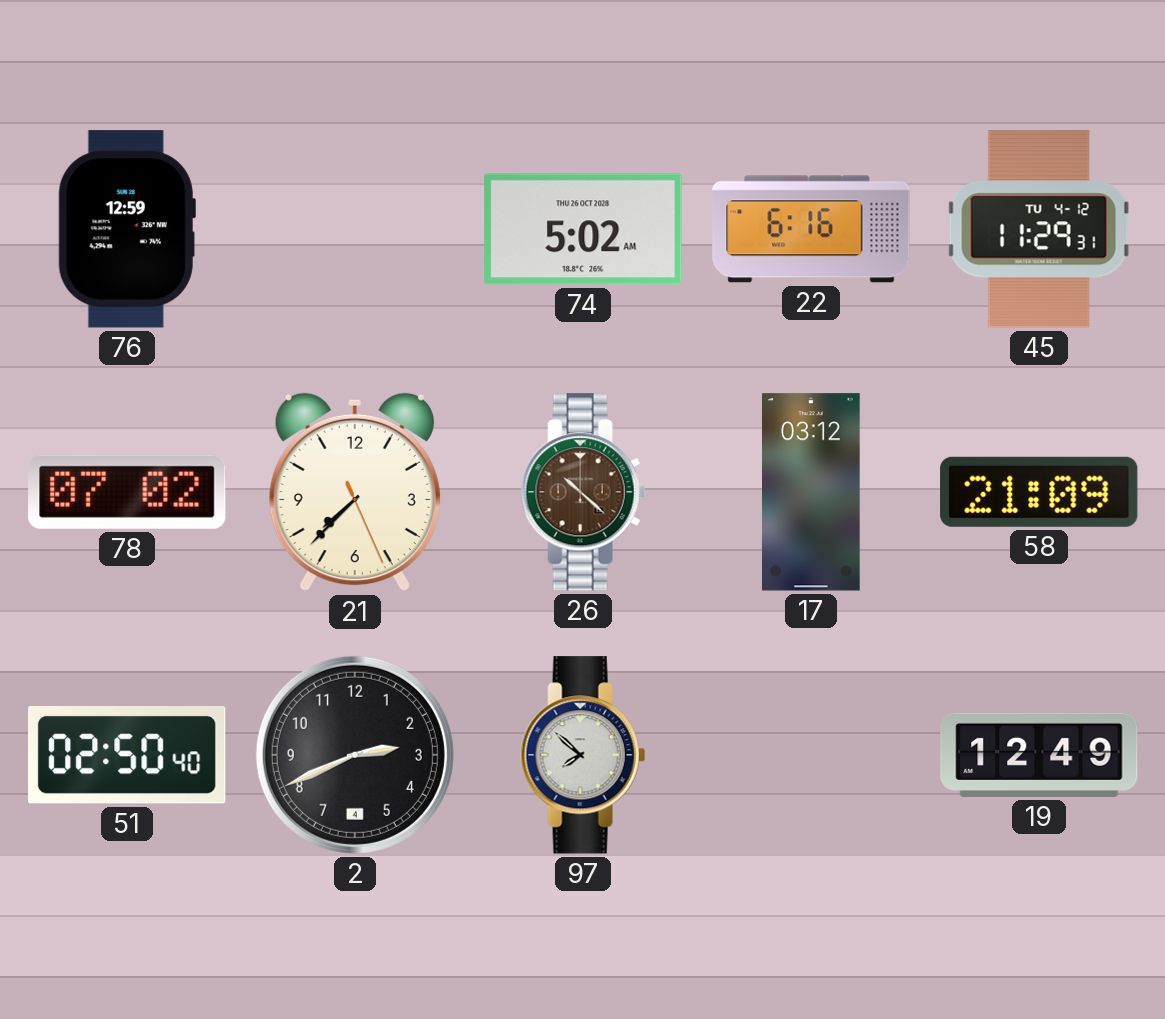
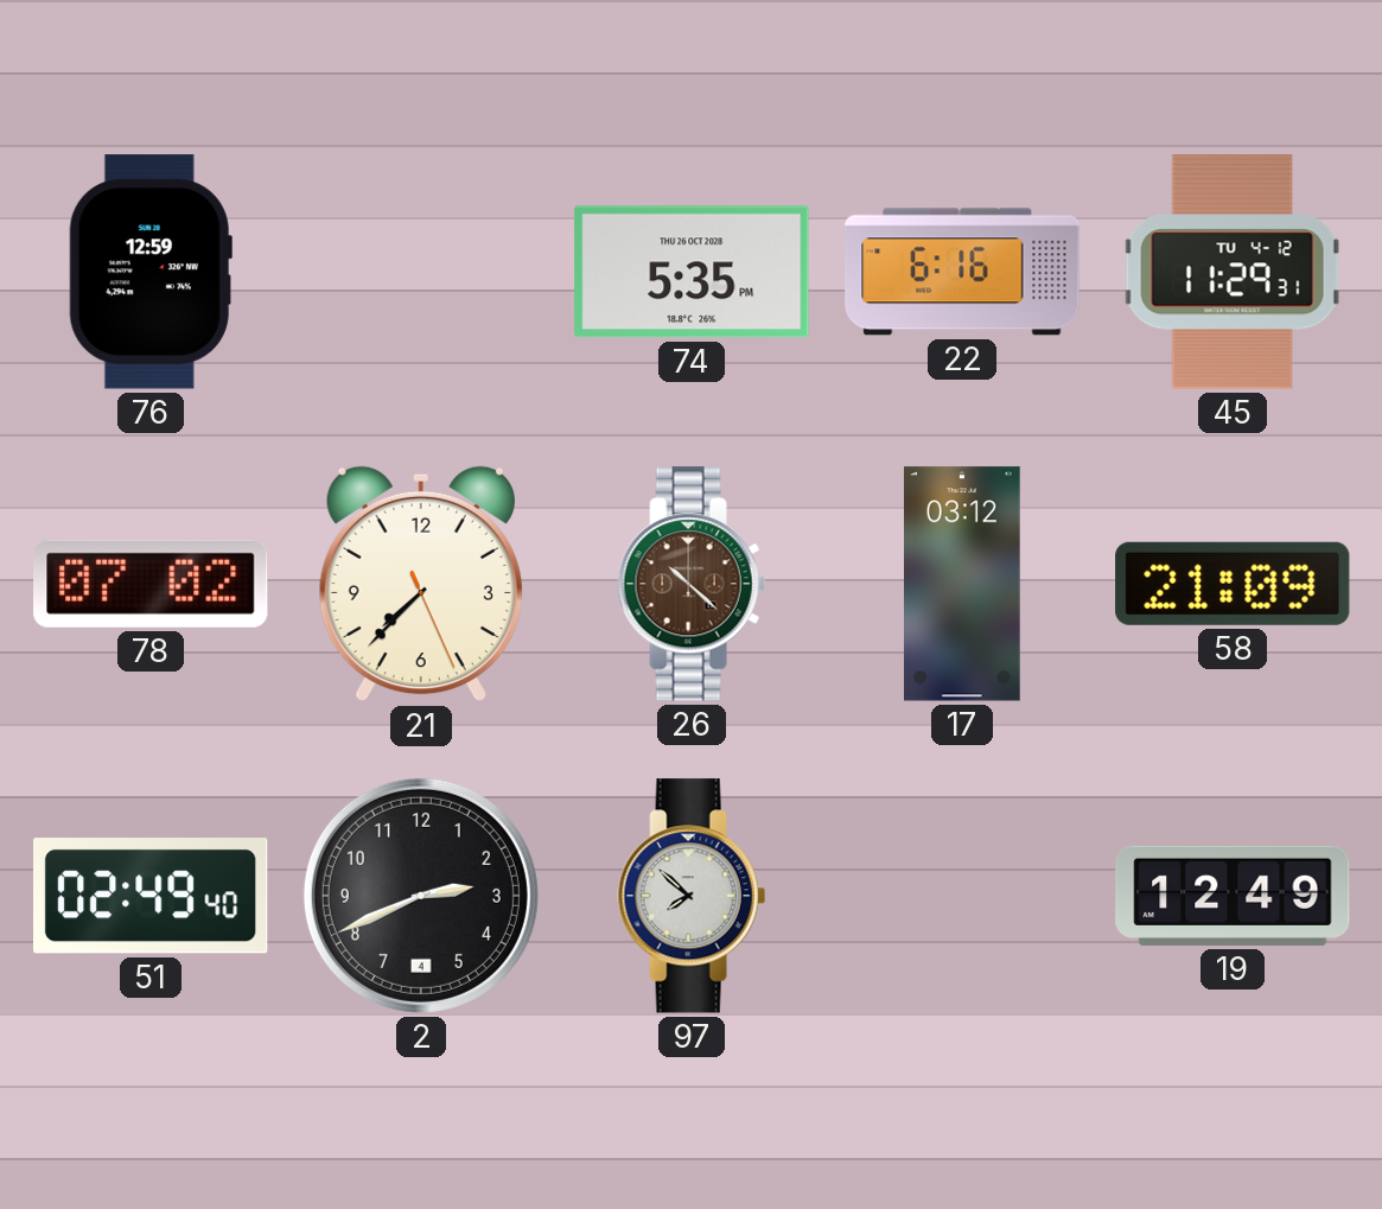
74: 5:02 -> 5:35 (692, 272)
51: 02:50 -> 02:49 (152, 896)
